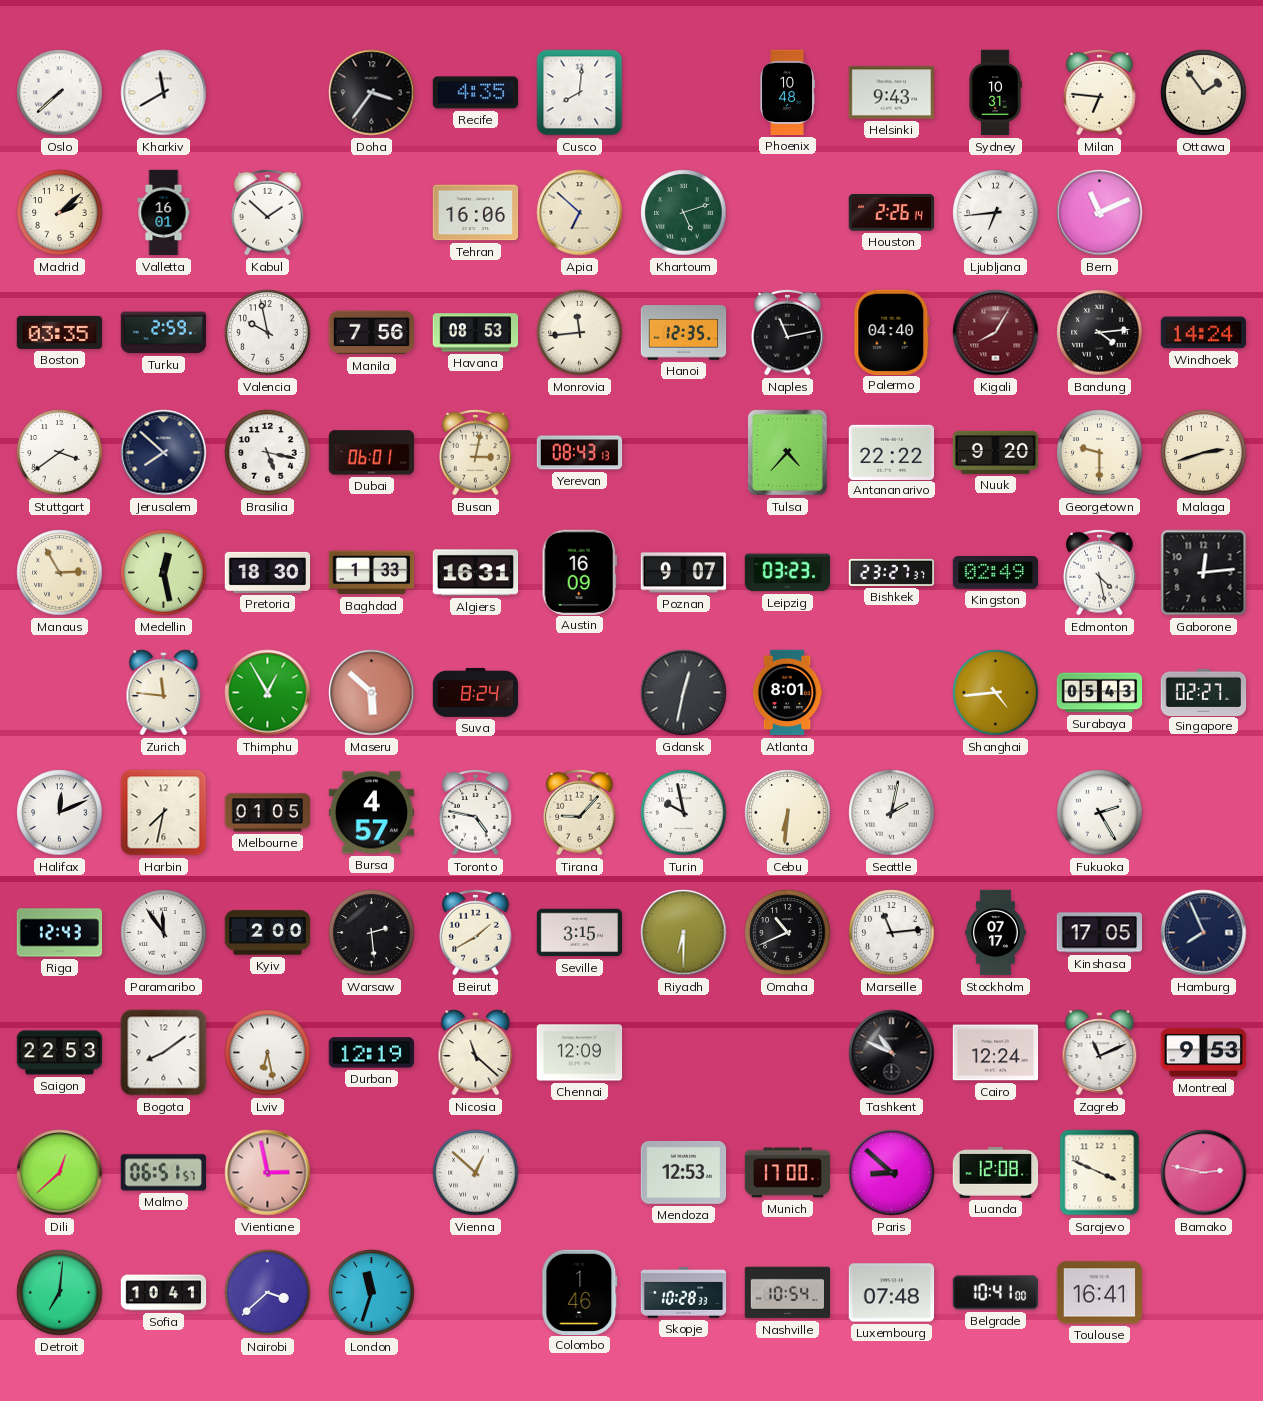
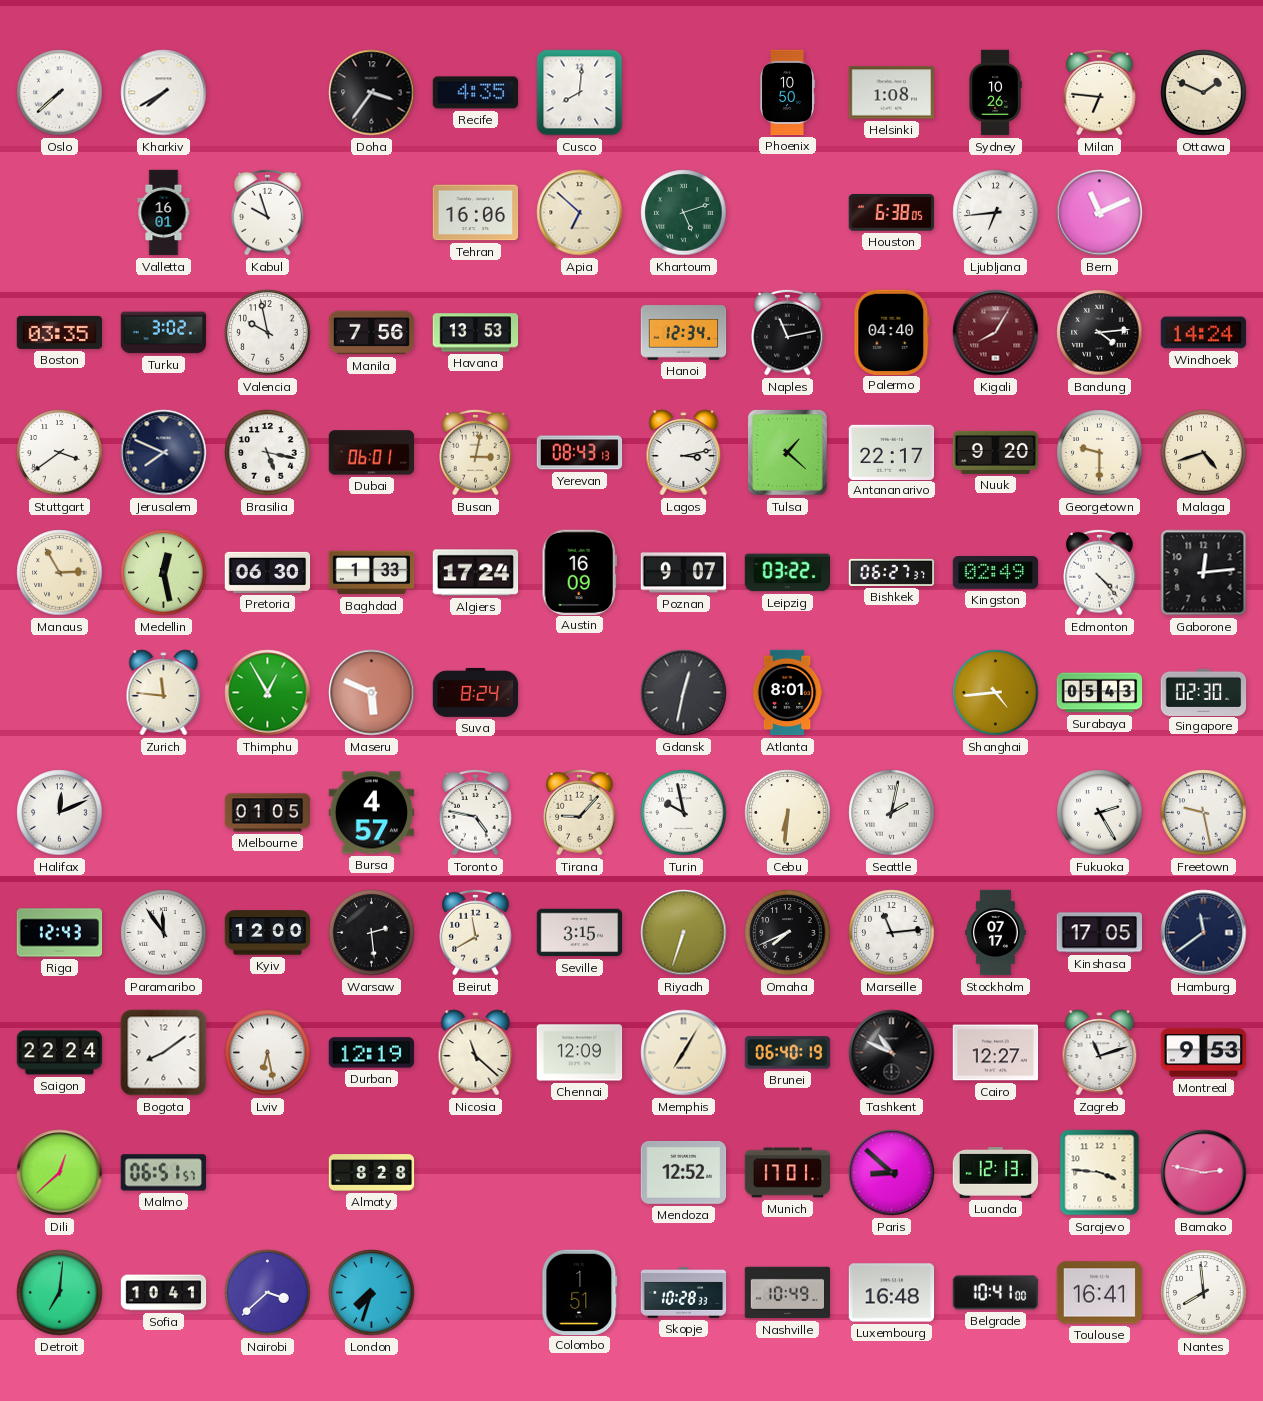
Kharkiv: 11:40 -> 7:40 (164, 93)
Phoenix: 10:48 -> 10:50 (787, 93)
Helsinki: 9:43 -> 1:08 (891, 93)
Sydney: 10:31 -> 10:26 (995, 93)
Ottawa: 1:54 -> 1:49 (1204, 93)
Madrid: 2:08 -> none (60, 213)
Kabul: 1:52 -> 9:57 (268, 212)
Houston: 2:26 -> 6:38 (891, 213)
Turku: 2:59 -> 3:02 (164, 333)
Havana: 08:53 -> 13:53 (476, 333)
Monrovia: 11:44 -> none (580, 333)
Hanoi: 12:35 -> 12:34 (684, 333)
Jerusalem: 7:52 -> 7:49 (164, 453)
Lagos: none -> 3:13 (684, 453)
Tulsa: 4:37 -> 1:22 (787, 452)
Antananarivo: 22:22 -> 22:17 (892, 452)
Malaga: 2:42 -> 4:42 (1204, 453)
Pretoria: 18:30 -> 06:30 (268, 572)
Algiers: 16:31 -> 17:24 (476, 573)
Leipzig: 03:23 -> 03:22 (788, 573)
Bishkek: 23:27 -> 06:27 (892, 572)
Edmonton: 4:28 -> 4:23 (1100, 572)
Maseru: 5:52 -> 5:49 (372, 693)
Singapore: 02:27 -> 02:30 (1204, 692)
Harbin: 7:32 -> none (164, 813)
Freetown: none -> 9:28 (1204, 813)
Kyiv: 2:00 -> 12:00 (268, 933)
Beirut: 1:40 -> 11:40 (476, 932)
Riyadh: 6:30 -> 6:33 (684, 933)
Omaha: 10:41 -> 7:41 (788, 933)
Hamburg: 7:56 -> 11:39 (1204, 933)
Saigon: 22:53 -> 22:24 (60, 1053)
Memphis: none -> 7:05 (684, 1053)
Brunei: none -> 06:40 (788, 1053)
Cairo: 12:24 -> 12:27 (996, 1053)
Zagreb: 11:11 -> 11:12 (1100, 1053)
Vientiane: 2:58 -> none (268, 1173)
Almaty: none -> 8:28 (372, 1173)
Vienna: 12:52 -> none (476, 1173)
Mendoza: 12:53 -> 12:52 (684, 1172)
Munich: 17:00 -> 17:01 (788, 1173)
Luanda: 12:08 -> 12:13 (996, 1172)
Sarajevo: 3:49 -> 3:46 (1100, 1173)
London: 11:33 -> 7:33 (372, 1293)
Colombo: 1:46 -> 1:51 (580, 1292)
Nashville: 10:54 -> 10:49 (788, 1293)
Luxembourg: 07:48 -> 16:48 (892, 1293)
Nantes: none -> 7:59 (1204, 1293)
